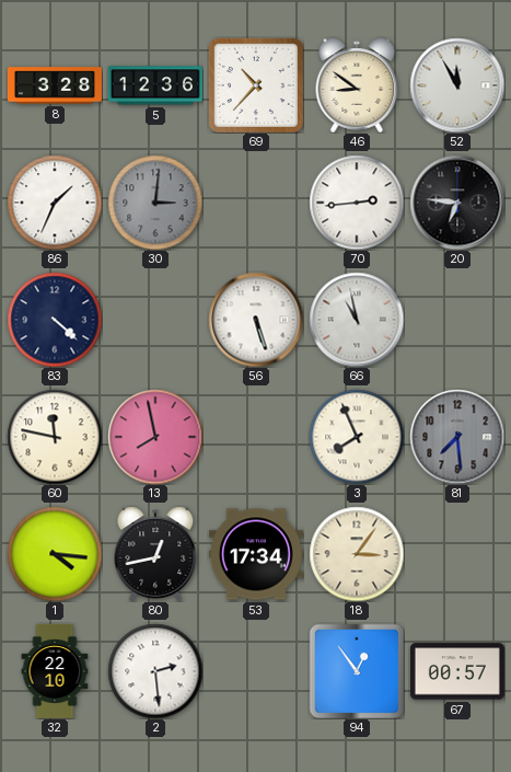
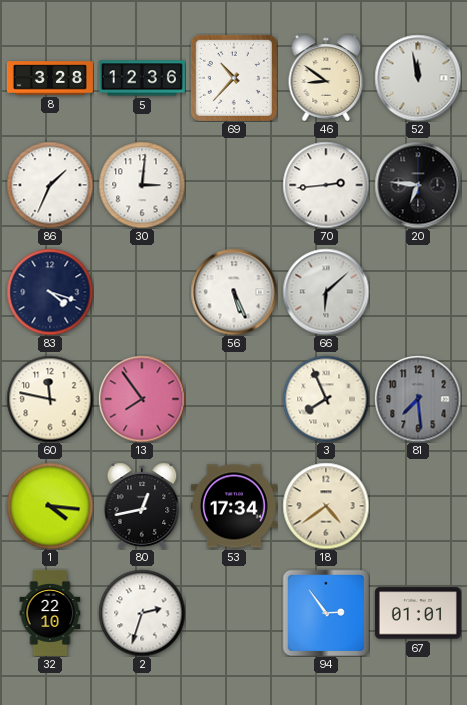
52: 11:55 -> 11:58 (418, 78)
30 dial: grey -> white (142, 185)
83: 4:22 -> 4:18 (50, 292)
56: 5:27 -> 5:26 (234, 292)
66: 10:58 -> 6:08 (326, 292)
13: 7:58 -> 7:54 (142, 399)
18: 3:06 -> 4:39 (326, 506)
2: 2:29 -> 2:33 (142, 613)
94: 12:54 -> 2:54 (326, 613)
67: 00:57 -> 01:01 (418, 613)
